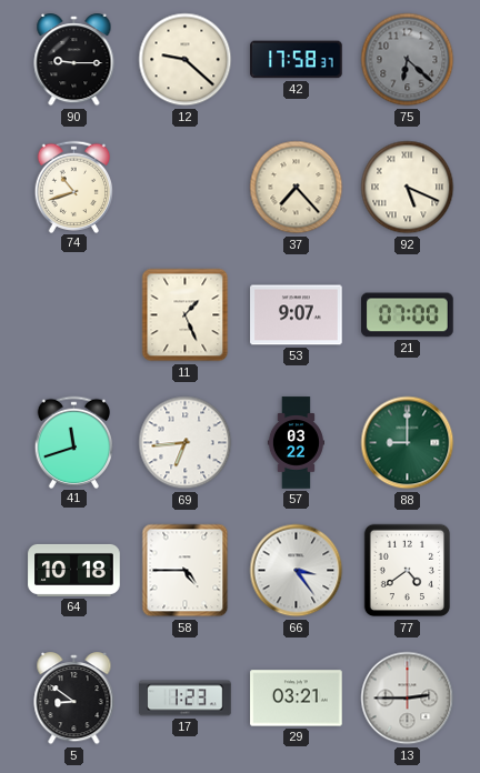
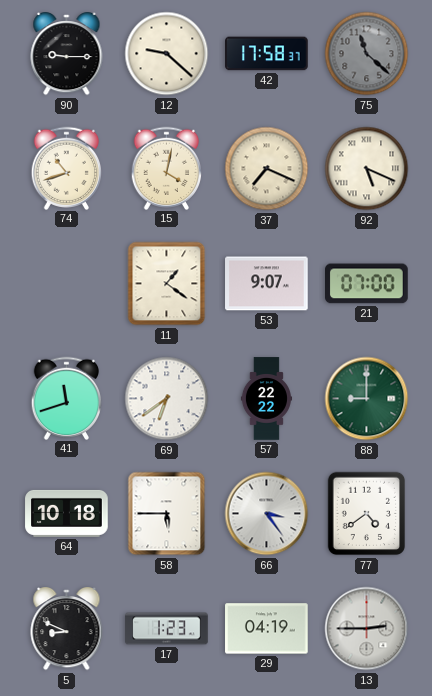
75: 6:22 -> 11:22 (367, 54)
15: none -> 4:02 (167, 168)
37: 7:23 -> 7:19 (267, 169)
11: 1:26 -> 1:21 (167, 284)
69: 6:44 -> 6:39 (167, 399)
57: 03:22 -> 22:22 (266, 399)
58: 4:45 -> 5:45 (167, 514)
5: 8:51 -> 8:49 (67, 630)
29: 03:21 -> 04:19 (267, 629)
